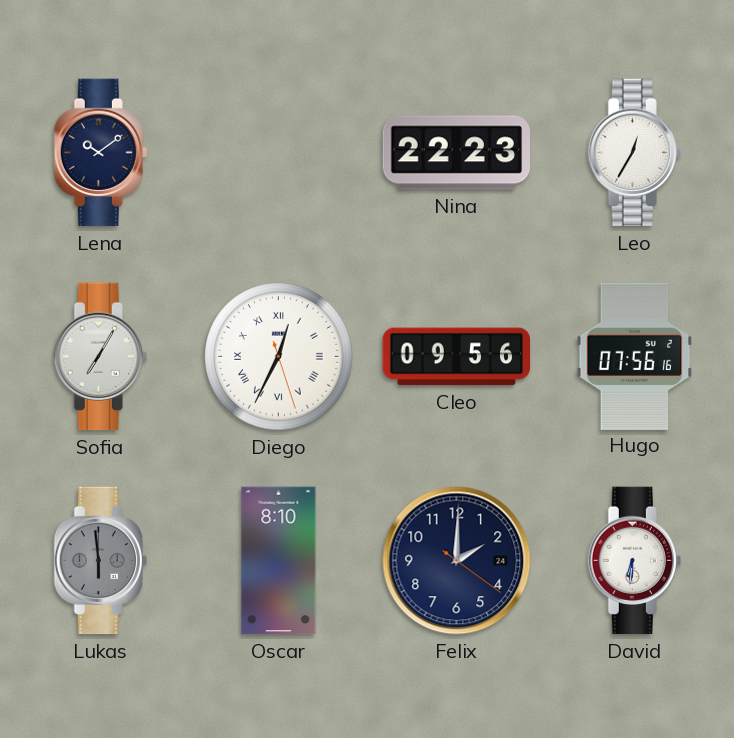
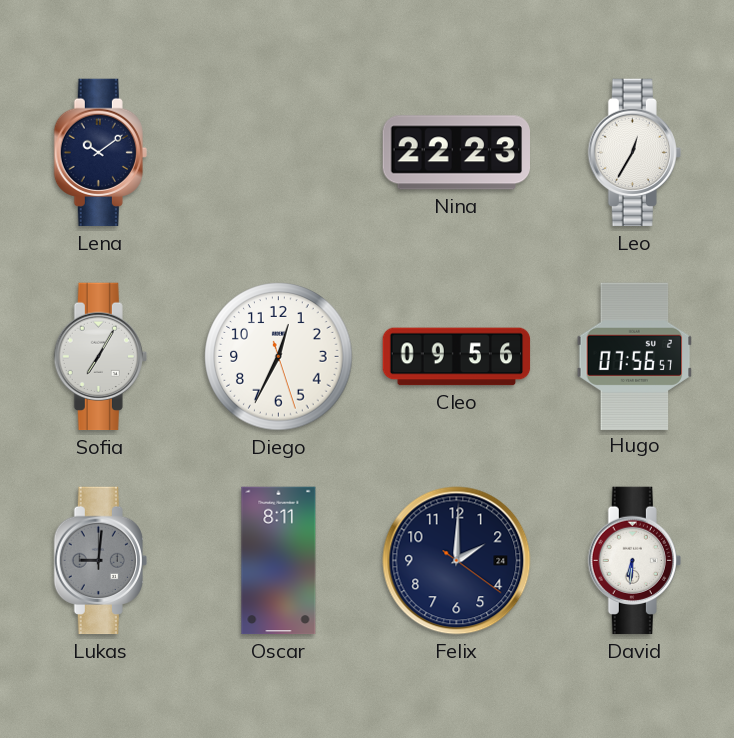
Diego numerals: Roman -> Arabic (279, 357)
Hugo: 07:56:16 -> 07:56:57 (635, 356)
Lukas: 5:59 -> 9:01 (100, 561)
Oscar: 8:10 -> 8:11 (279, 561)
